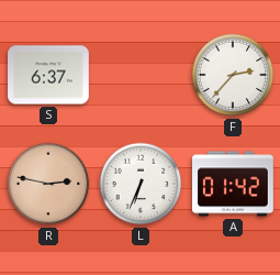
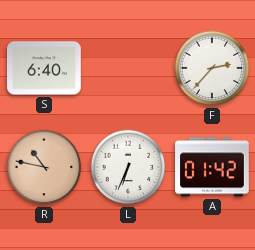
S: 6:37 -> 6:40 (45, 68)
R: 2:47 -> 10:47 (44, 167)
